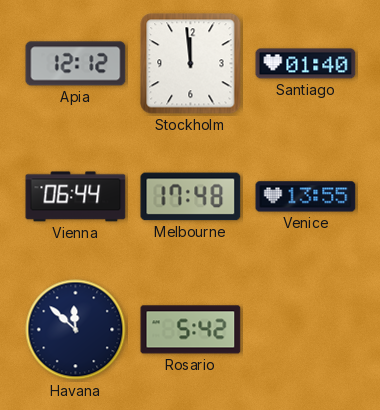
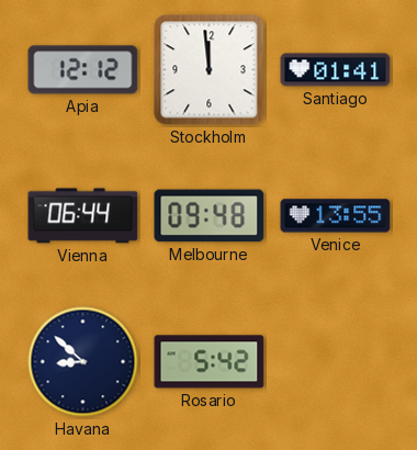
Santiago: 01:40 -> 01:41 (336, 70)
Melbourne: 17:48 -> 09:48 (210, 216)
Havana: 11:52 -> 8:52 (83, 362)
